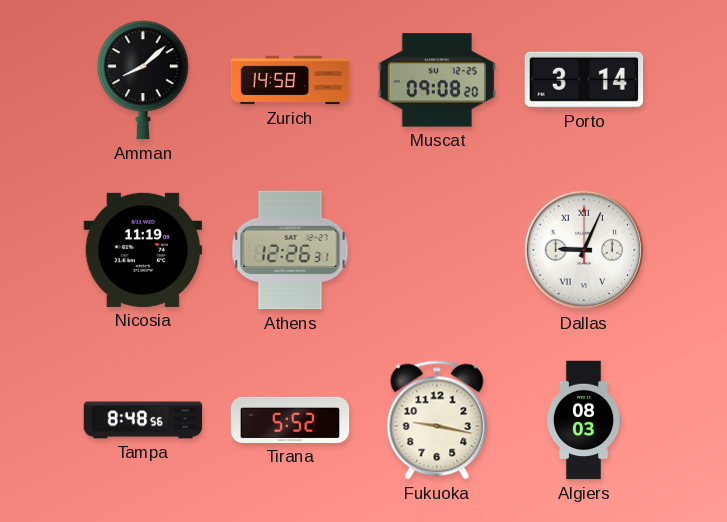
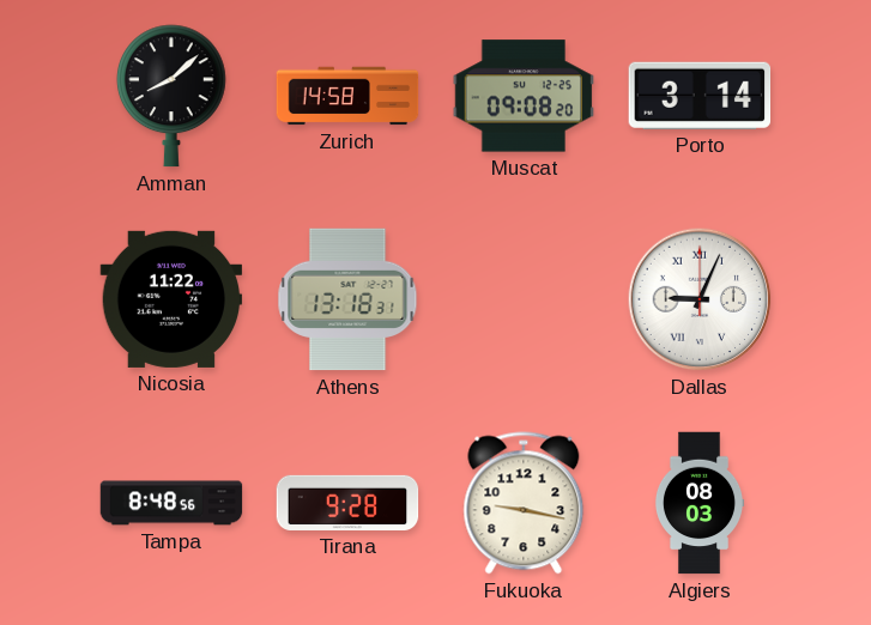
Nicosia: 11:19 -> 11:22 (171, 299)
Athens: 12:26 -> 13:18 (347, 299)
Tirana: 5:52 -> 9:28 (347, 503)
